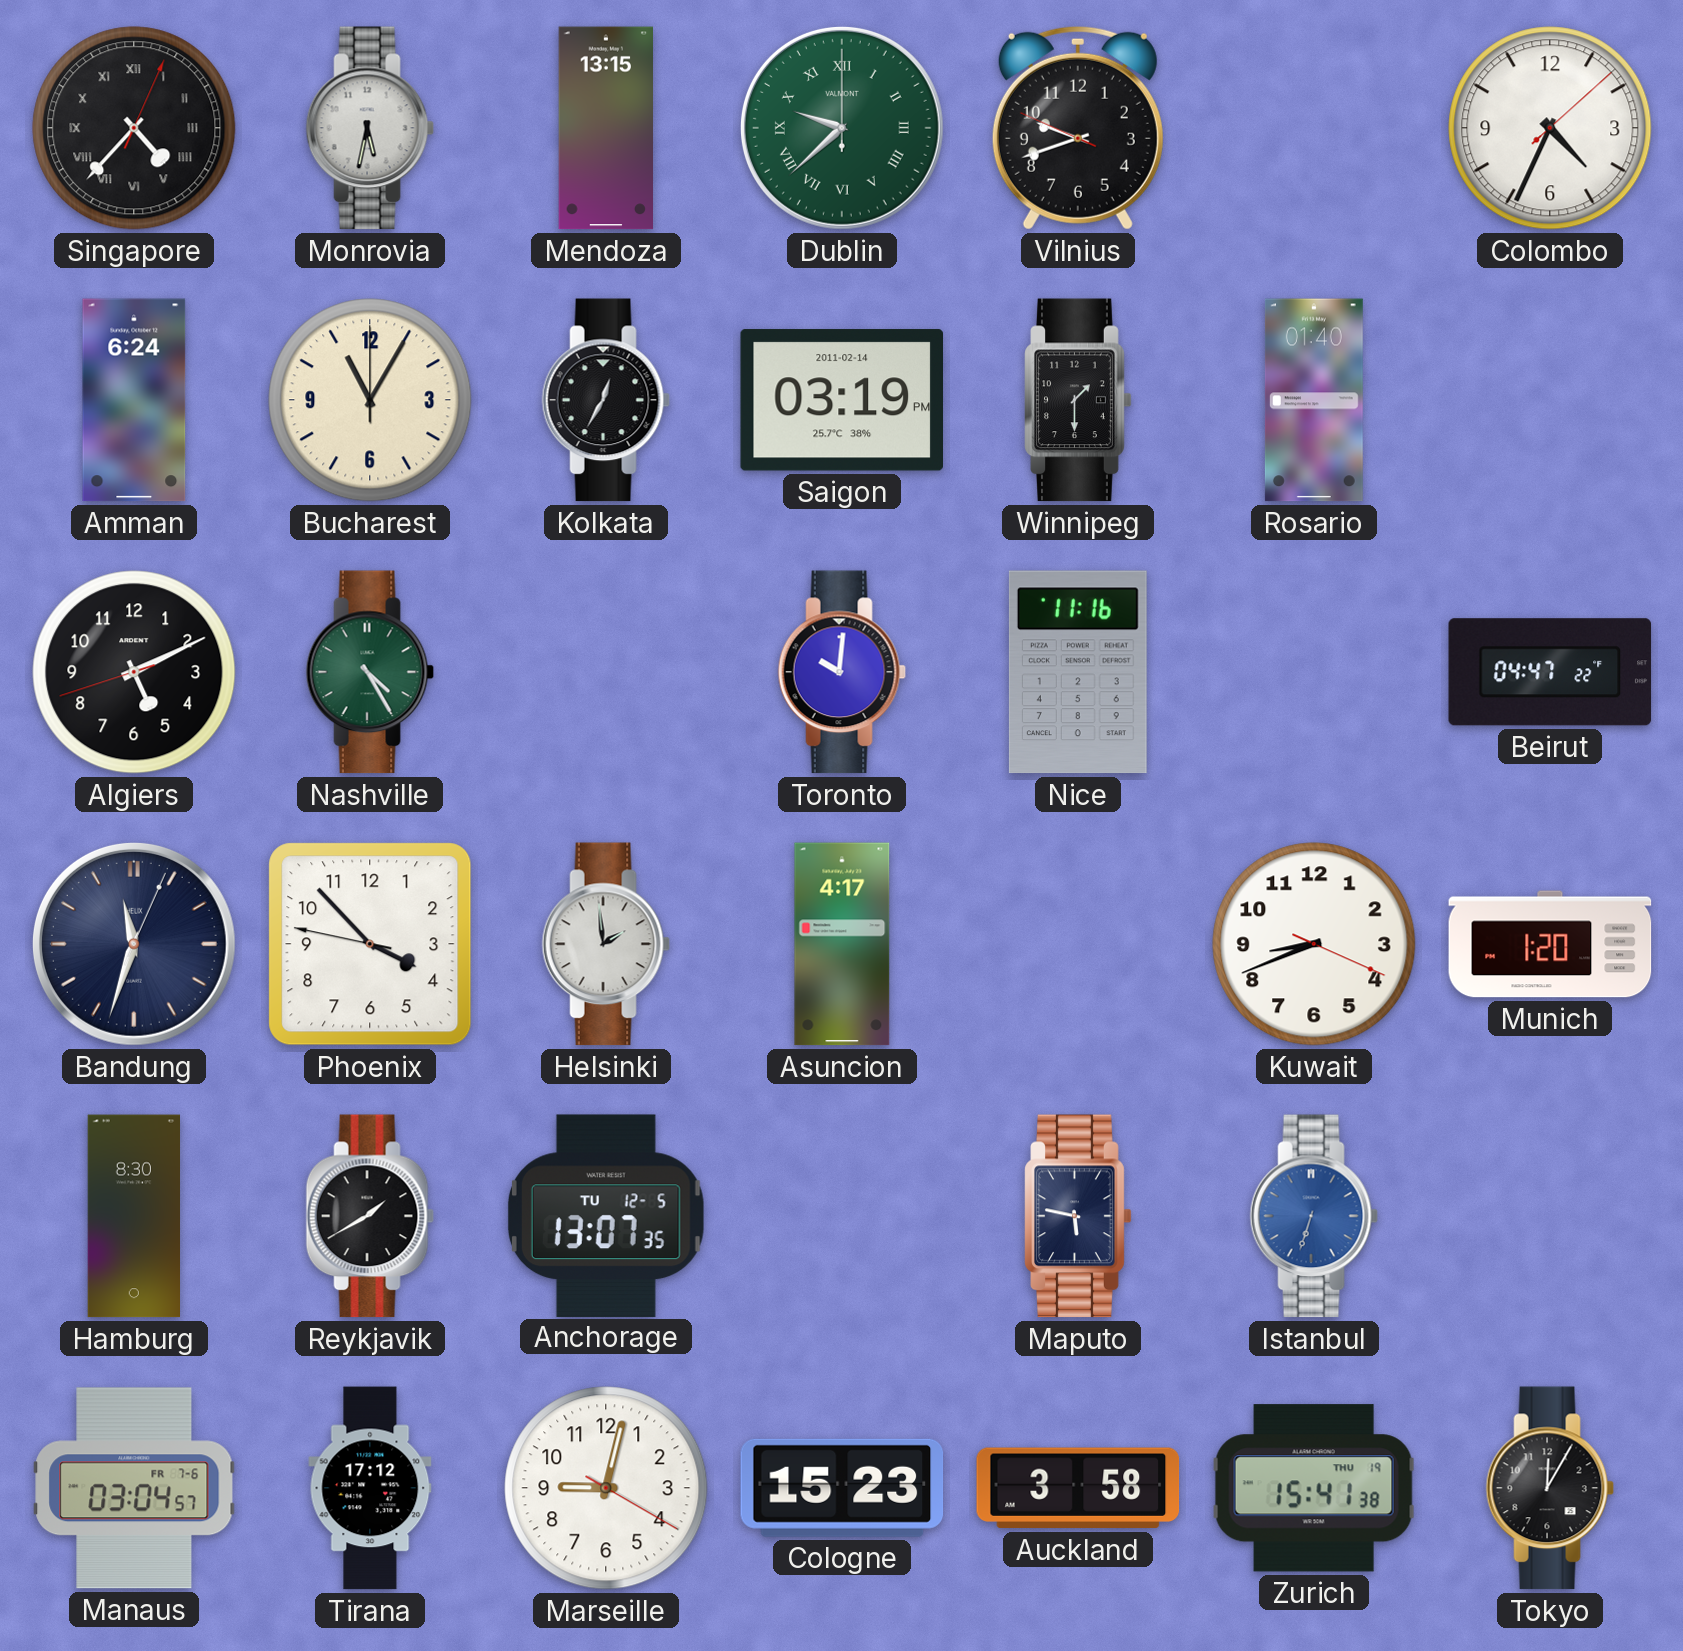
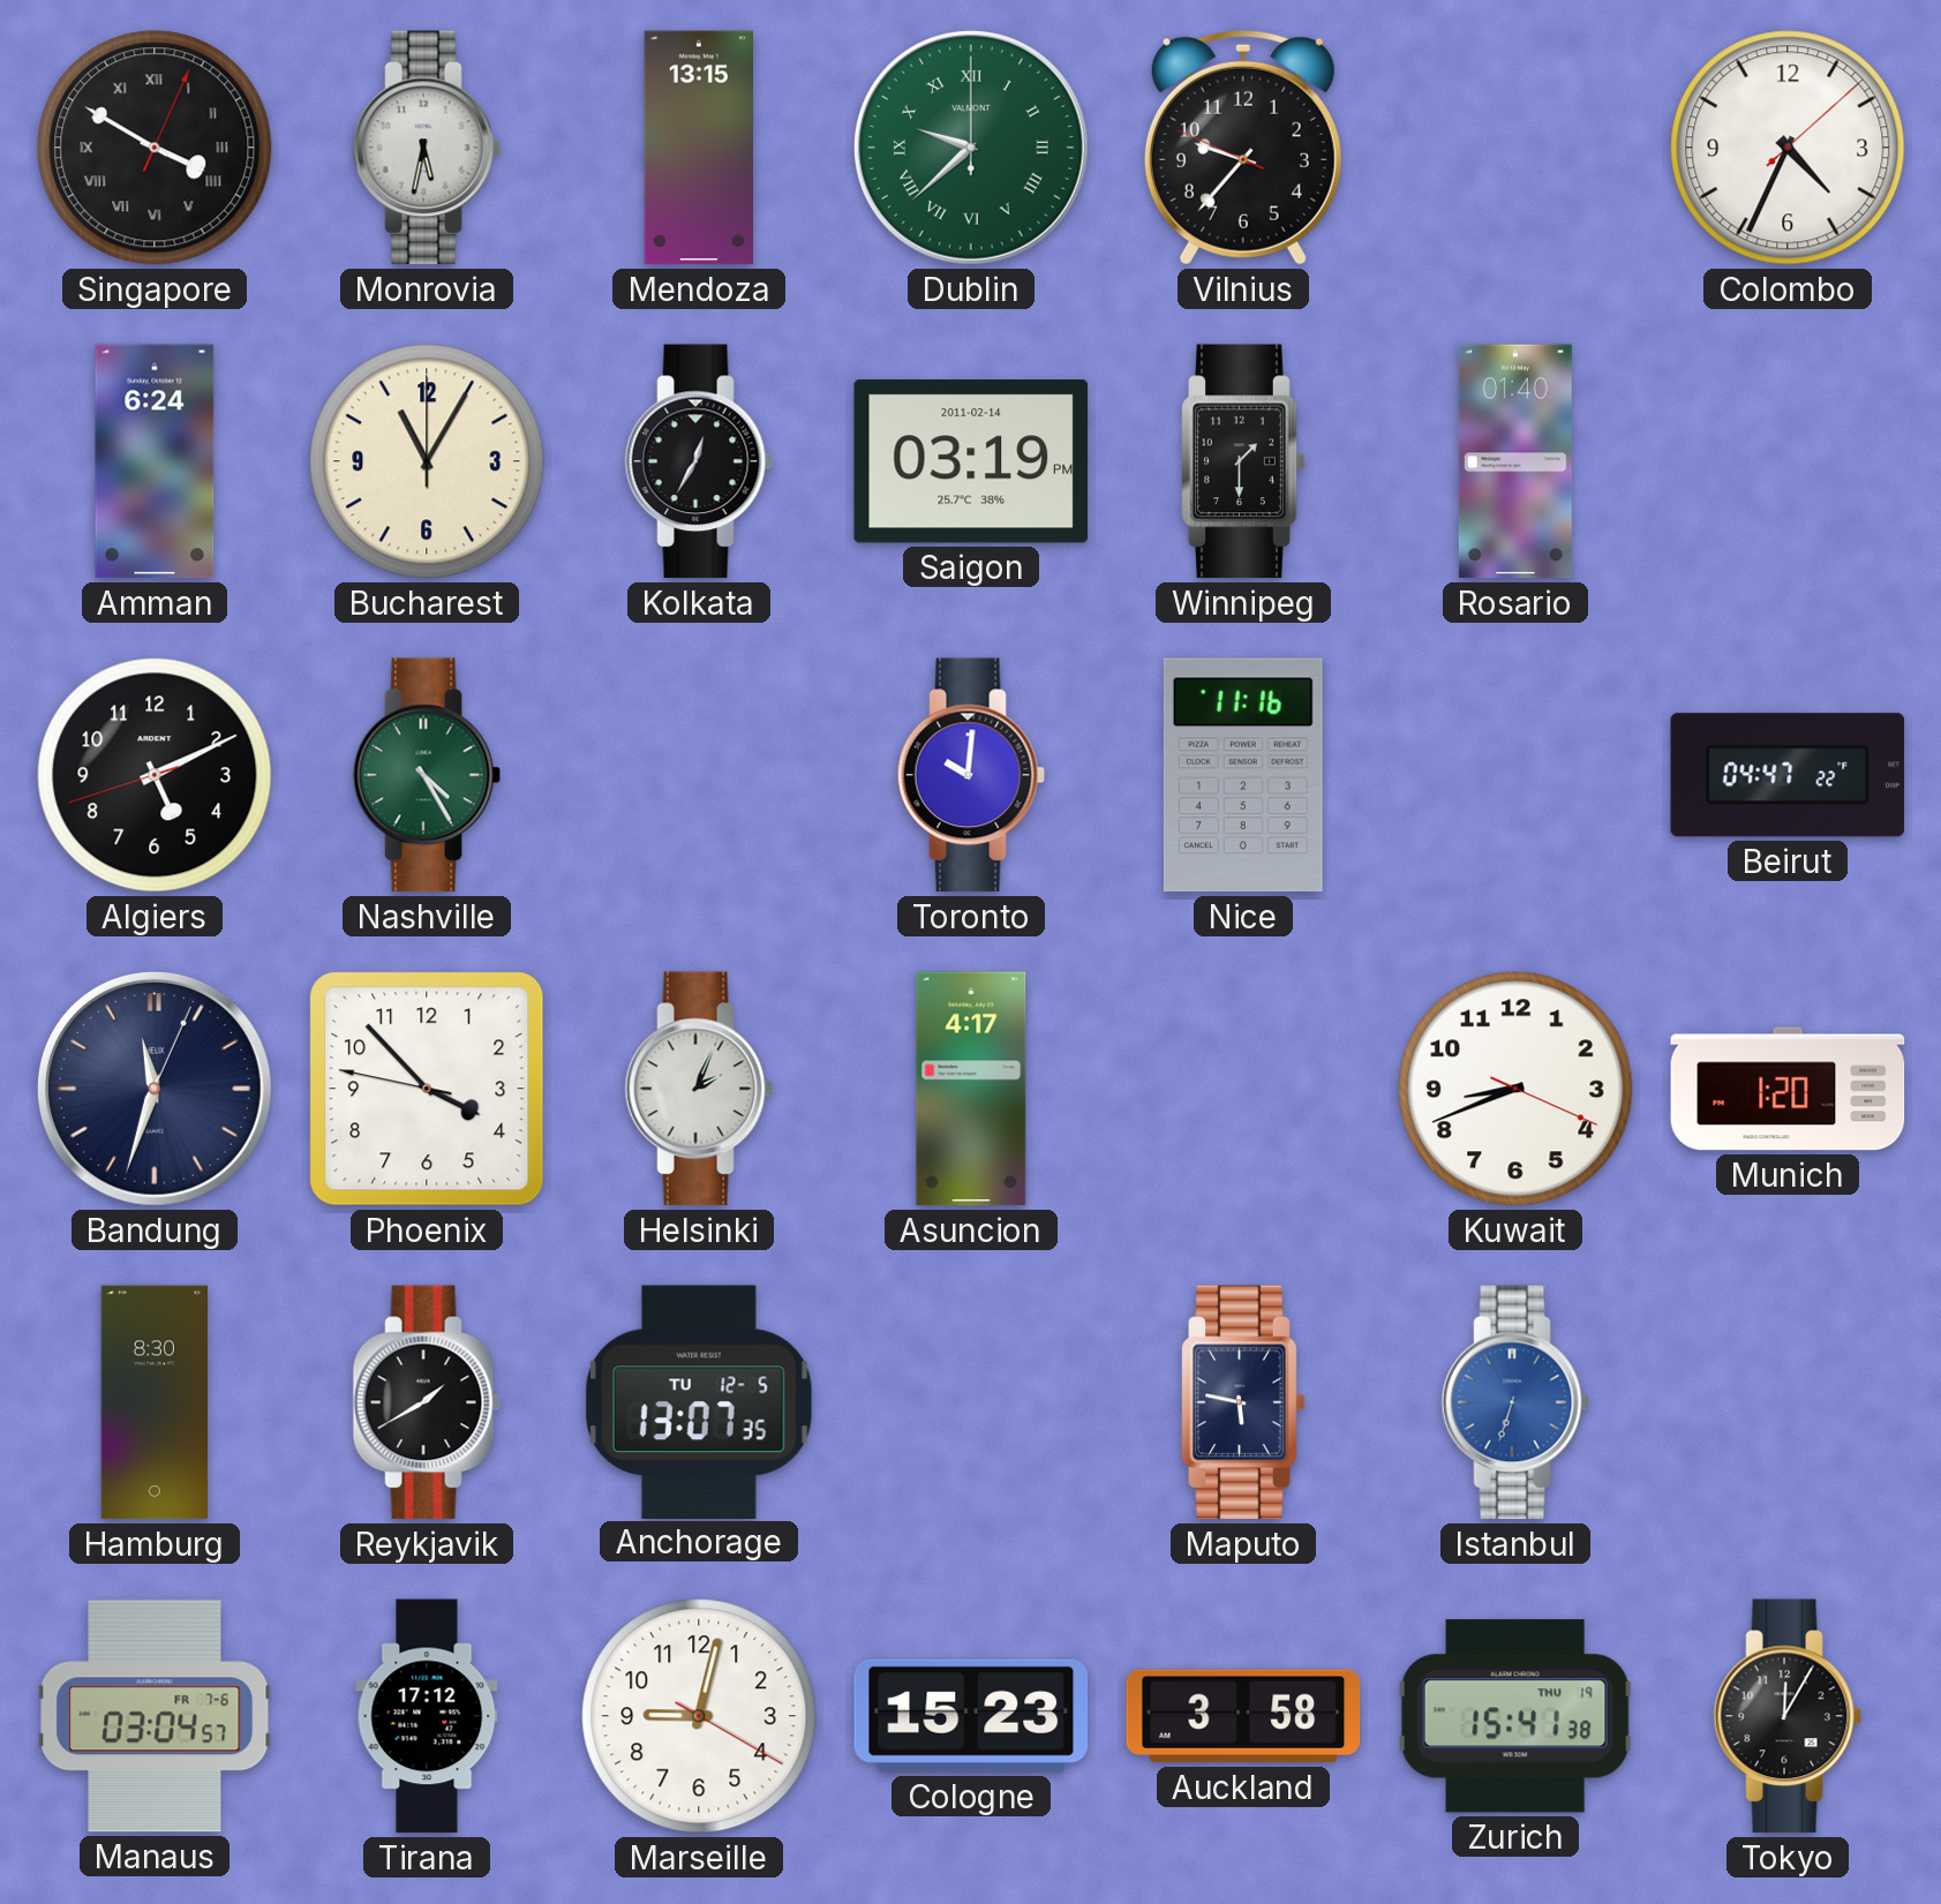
Singapore: 4:37 -> 3:50 (155, 148)
Vilnius: 9:41 -> 9:36 (1243, 148)
Helsinki: 1:59 -> 2:04 (699, 1089)
